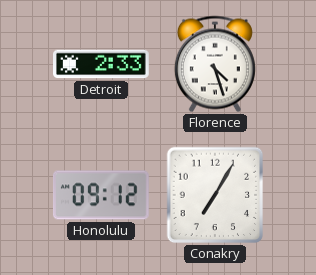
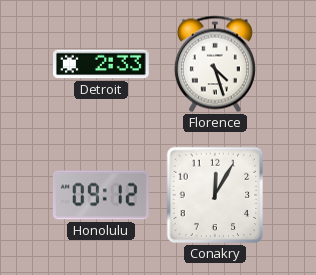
Conakry: 7:05 -> 12:05 (215, 195)
